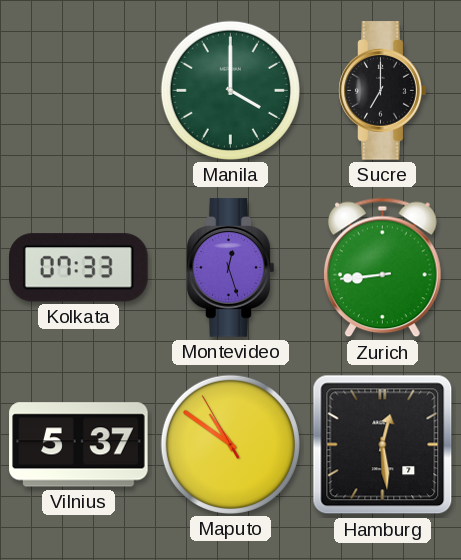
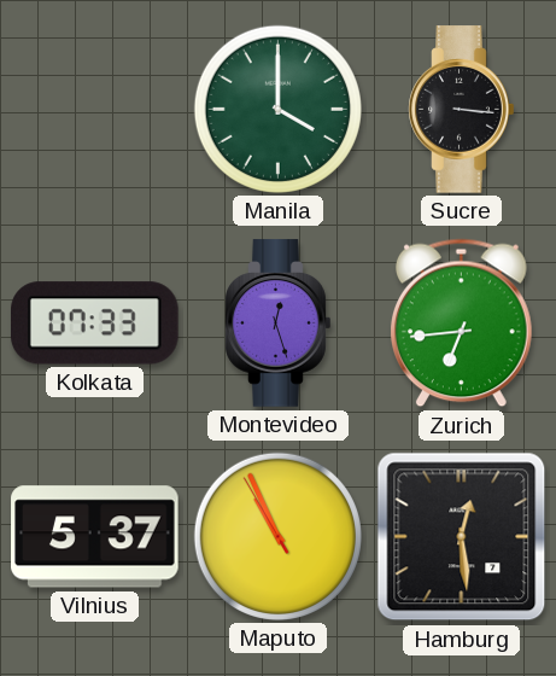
Sucre: 7:00 -> 3:16 (462, 110)
Zurich: 8:44 -> 6:44 (461, 324)
Maputo: 10:50 -> 10:55 (277, 536)
